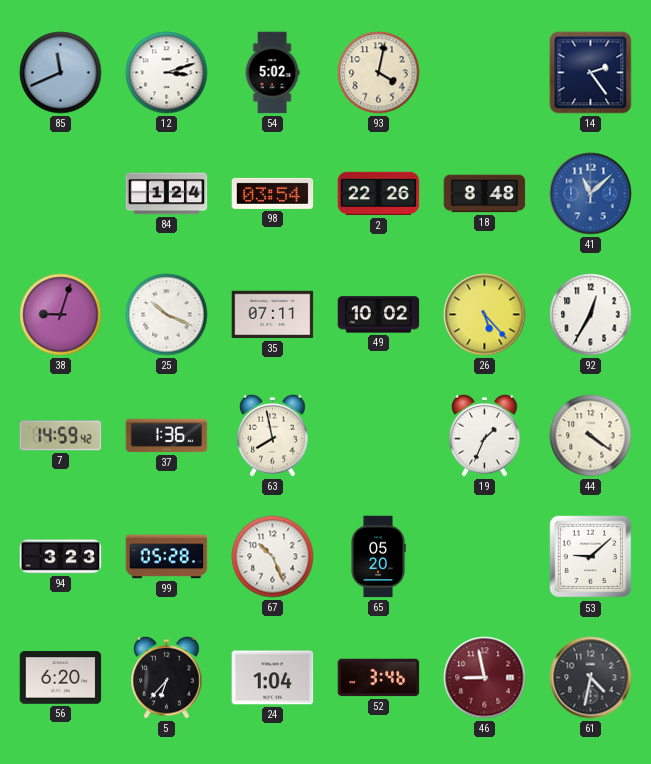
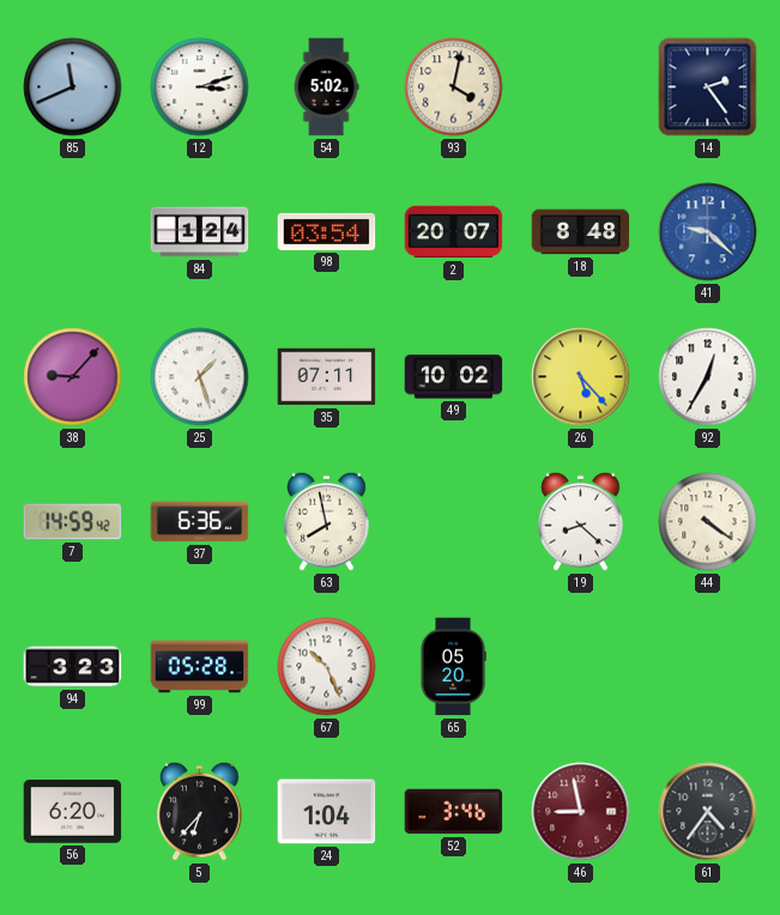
2: 22:26 -> 20:07 (454, 232)
41: 11:08 -> 9:22 (708, 232)
38: 9:03 -> 9:07 (73, 377)
25: 10:19 -> 1:27 (200, 377)
37: 1:36 -> 6:36 (200, 522)
19: 1:34 -> 8:22 (581, 521)
53: 9:08 -> none (591, 557)
61: 4:32 -> 4:36 (708, 812)
